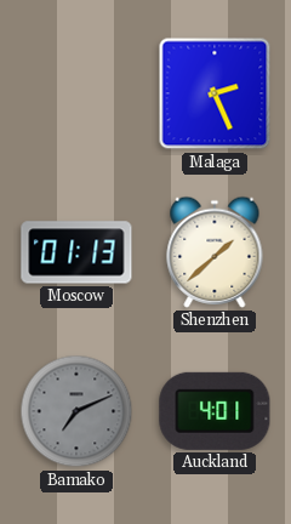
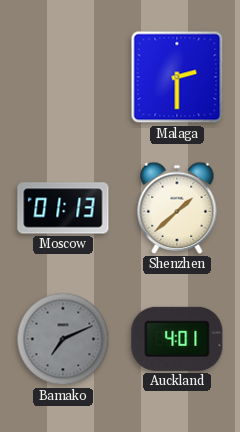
Malaga: 2:26 -> 2:30 (177, 77)
